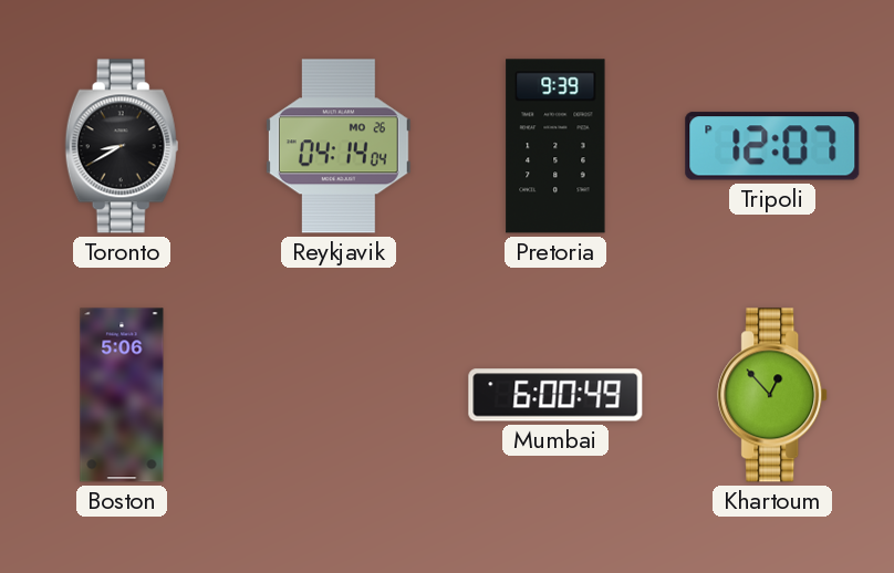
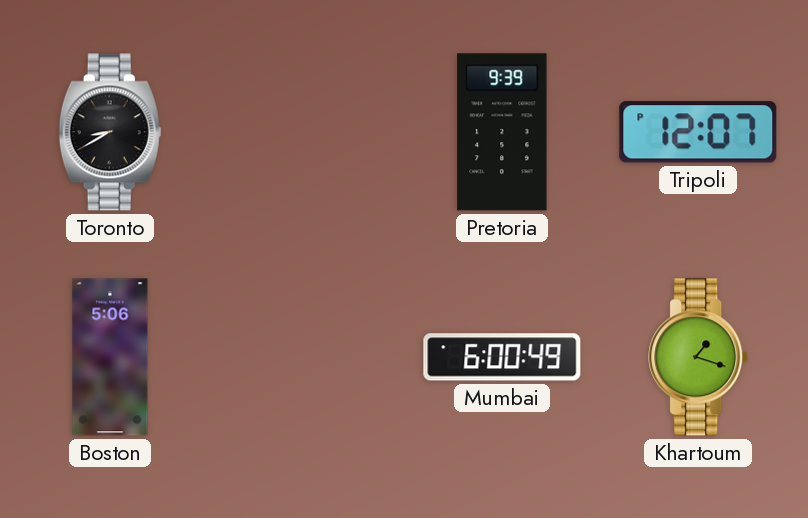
Reykjavik: 04:14 -> none (339, 146)
Khartoum: 12:53 -> 1:18 (699, 357)
